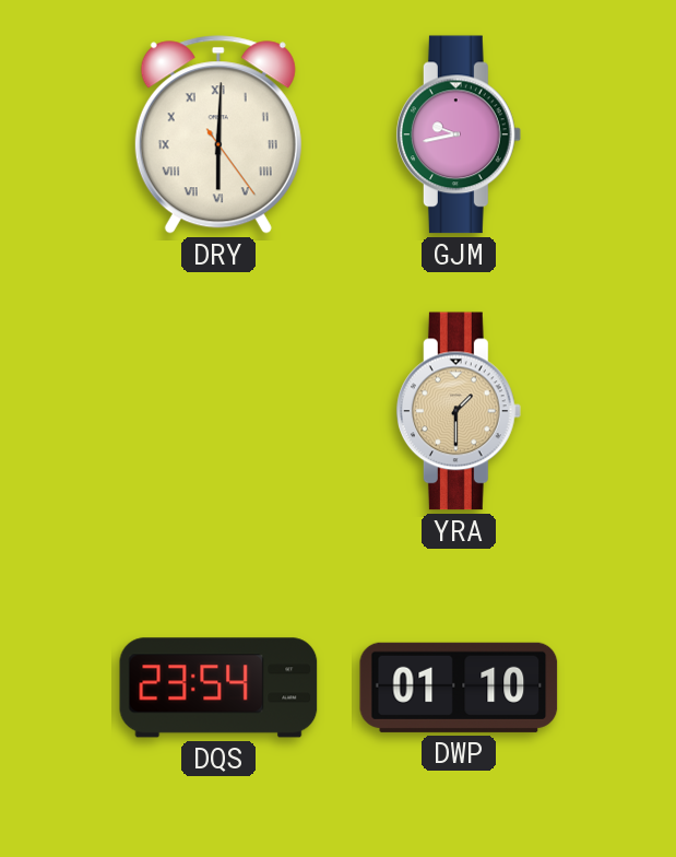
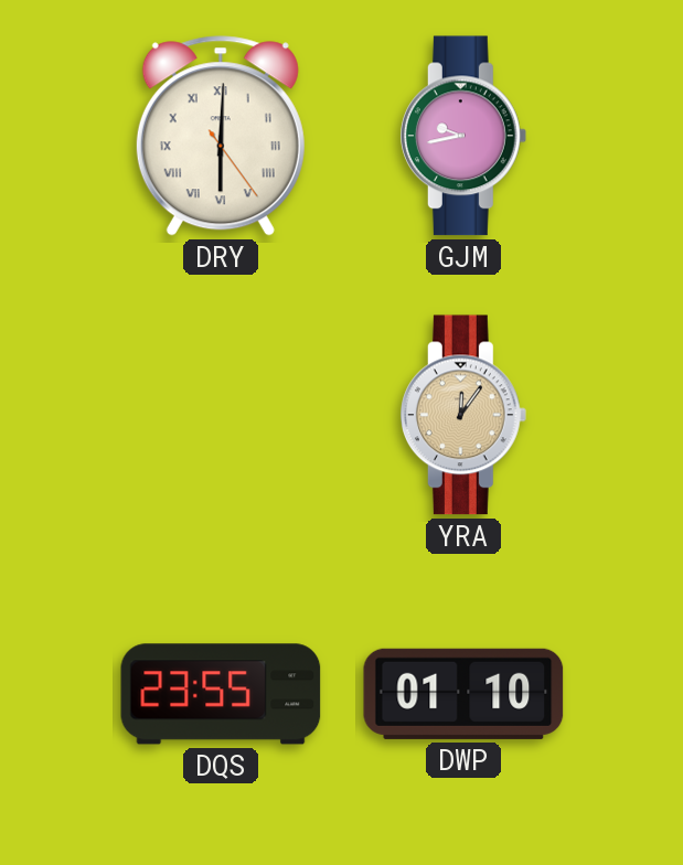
YRA: 1:30 -> 12:06 (463, 415)
DQS: 23:54 -> 23:55 (221, 694)
